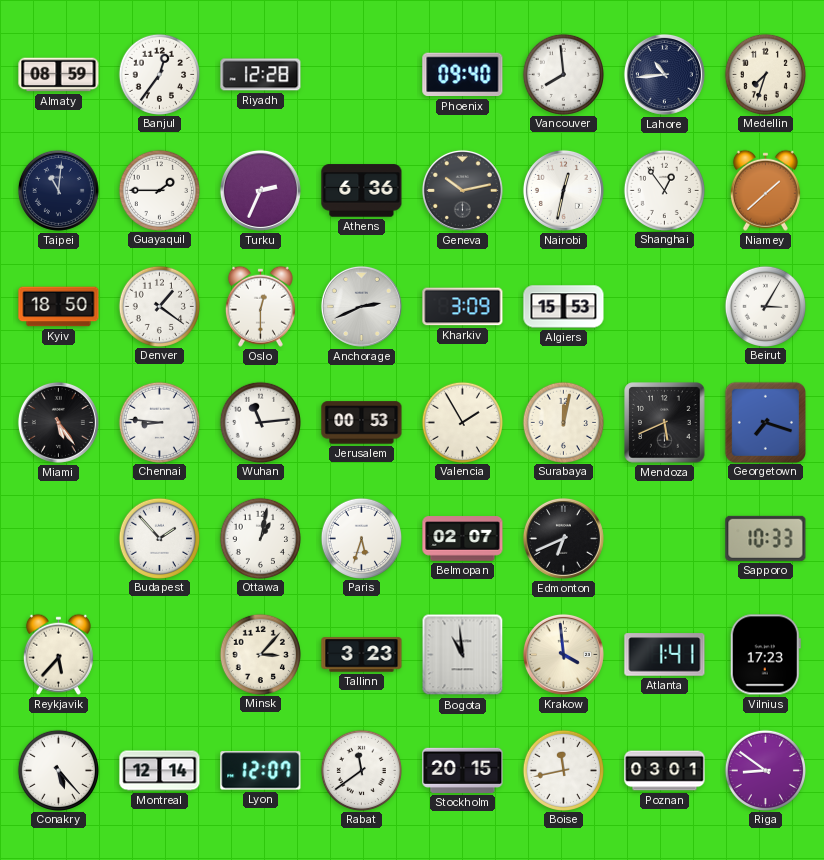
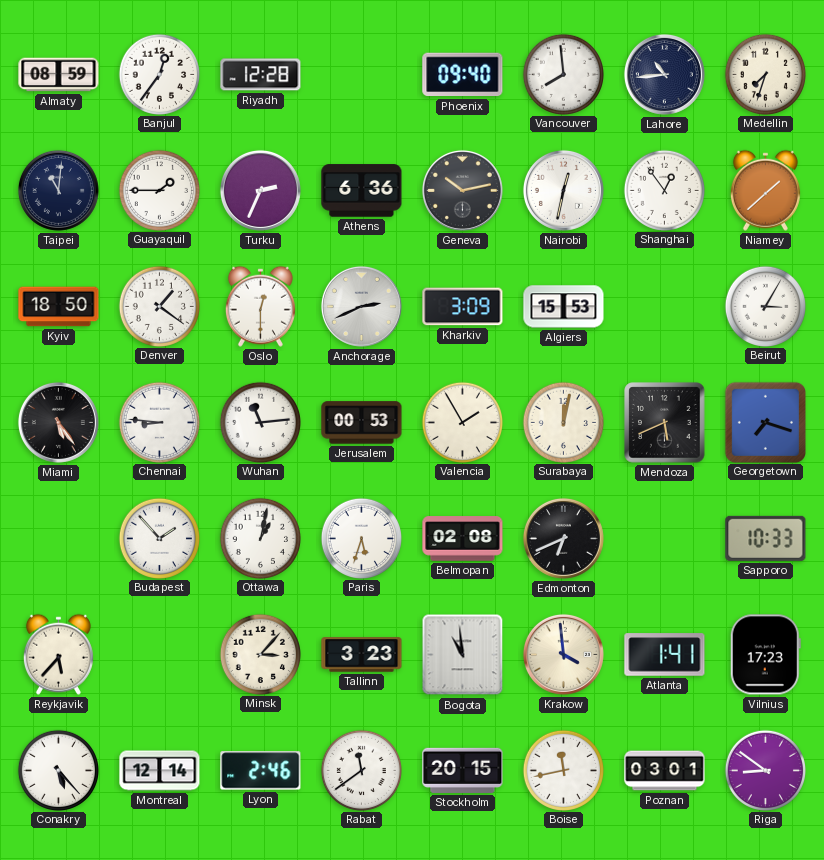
Belmopan: 02:07 -> 02:08 (463, 539)
Lyon: 12:07 -> 2:46 (261, 771)
